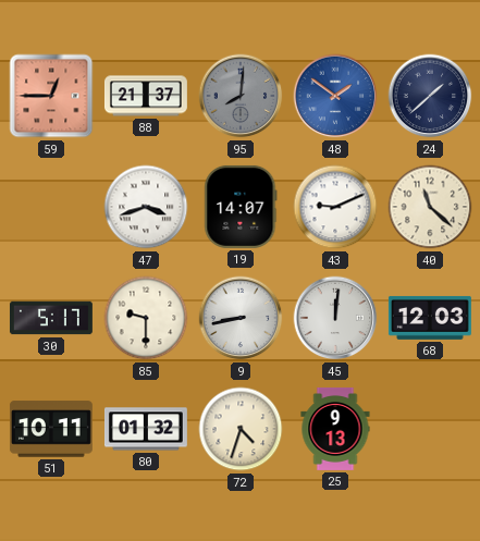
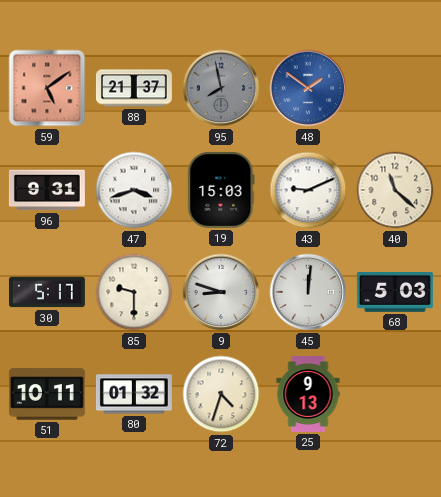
59: 12:45 -> 5:09 (47, 88)
95: 8:01 -> 7:58 (221, 88)
24: 1:38 -> none (430, 96)
96: none -> 9:31 (47, 190)
19: 14:07 -> 15:03 (221, 190)
9: 8:43 -> 8:48 (221, 292)
68: 12:03 -> 5:03 (395, 292)
